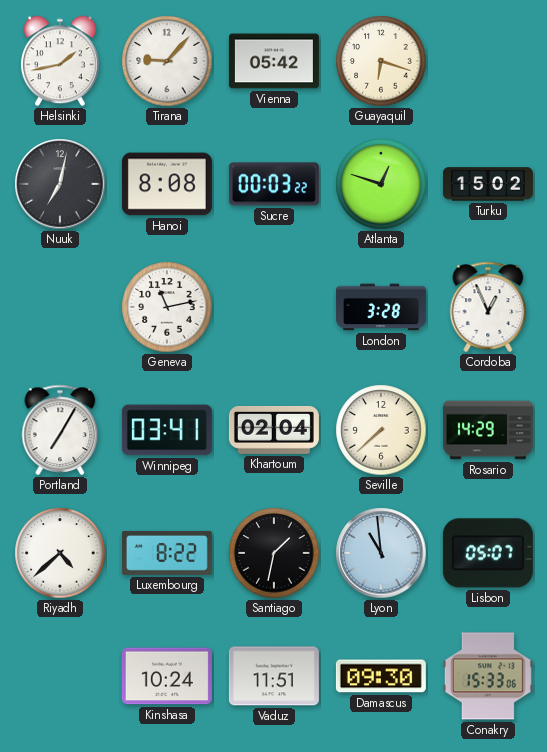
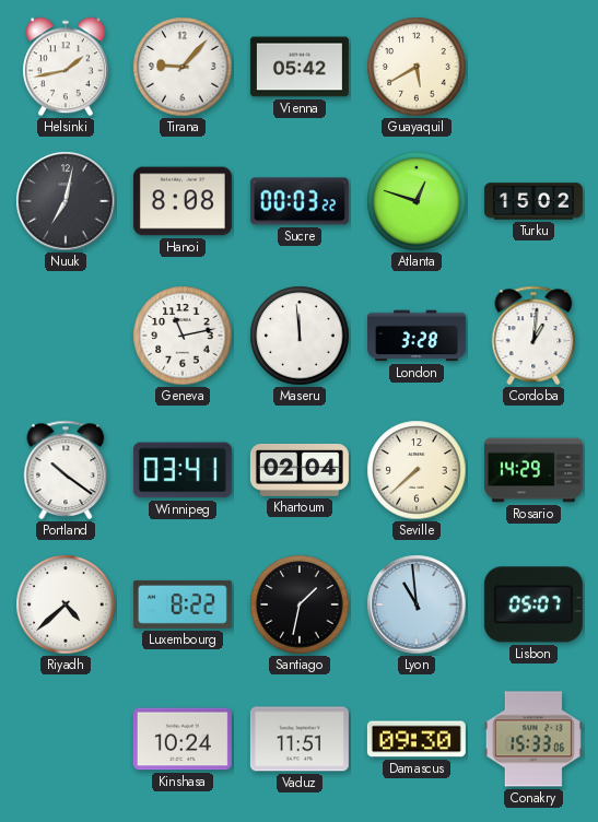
Guayaquil: 6:18 -> 5:40 (417, 67)
Maseru: none -> 11:59 (300, 336)
Cordoba: 12:56 -> 1:01 (533, 336)
Portland: 7:05 -> 10:21 (66, 470)
